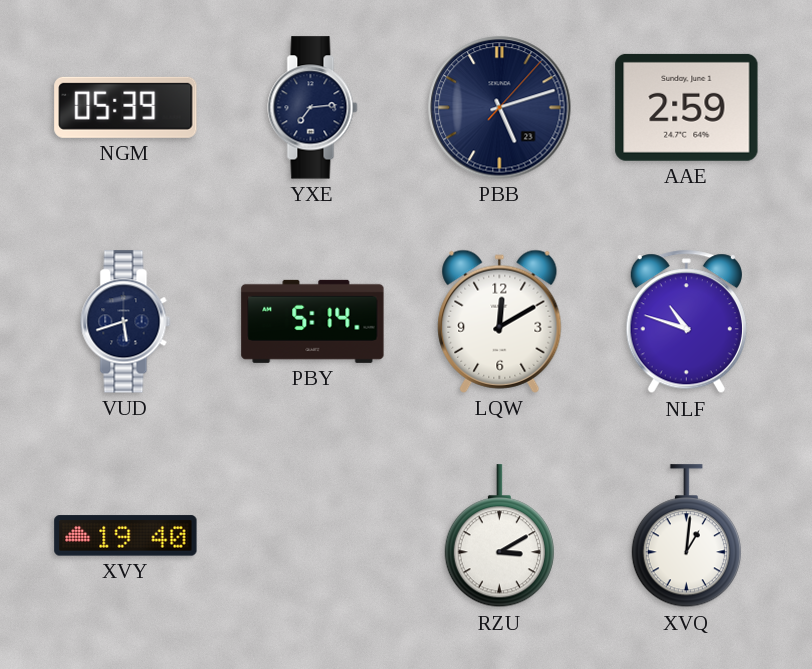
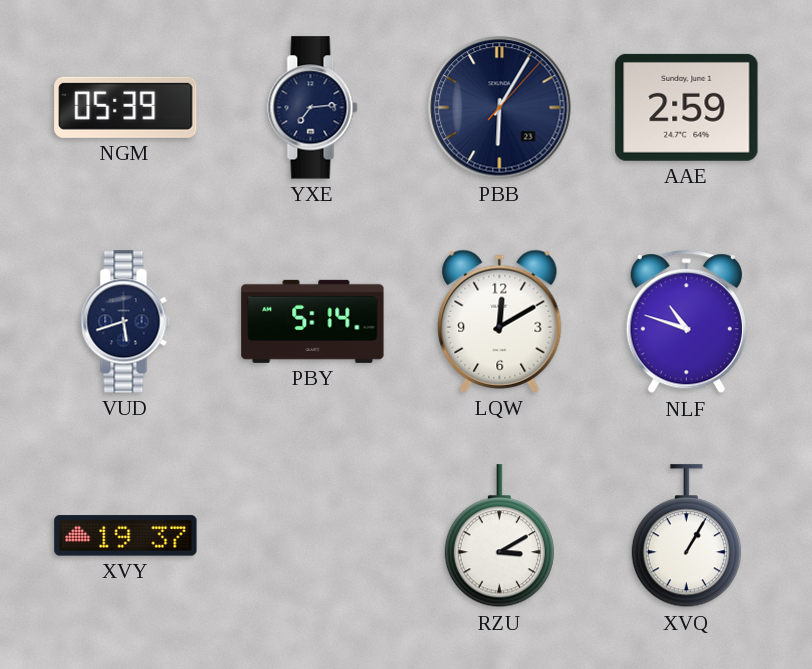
PBB: 5:12 -> 6:05 (500, 108)
XVY: 19:40 -> 19:37 (126, 536)
XVQ: 1:01 -> 1:05 (686, 536)
